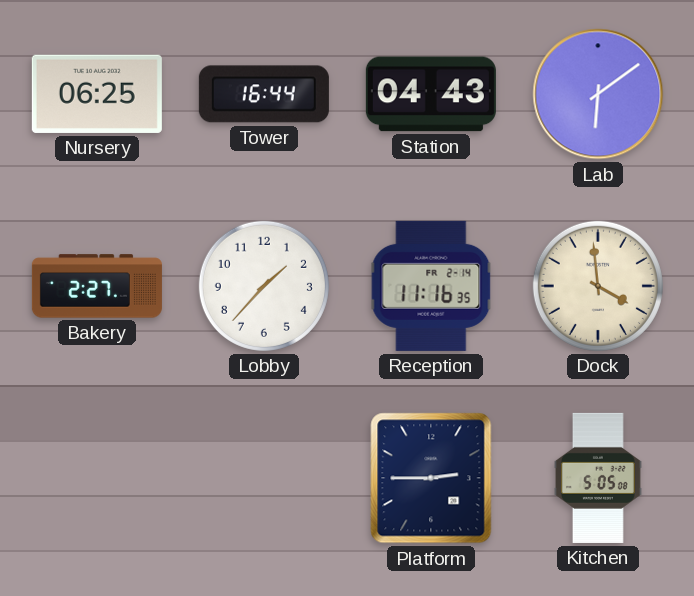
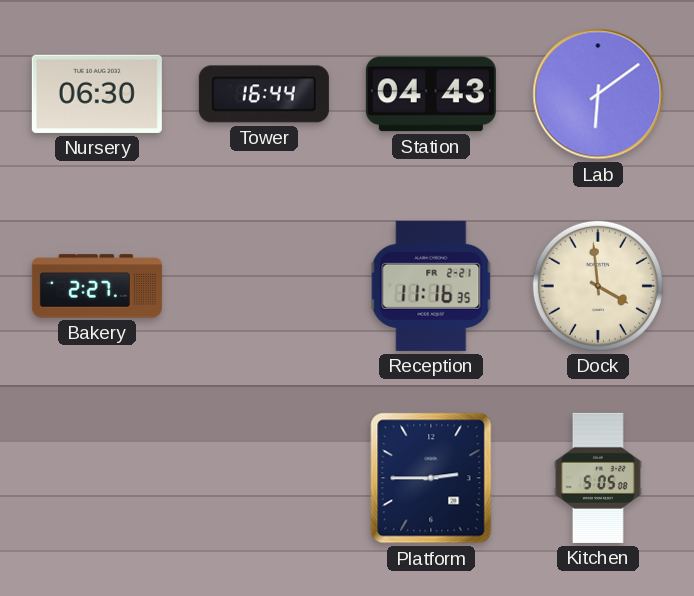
Nursery: 06:25 -> 06:30 (97, 94)
Lobby: 1:37 -> none (264, 286)
Reception date: FR 2-14 -> FR 2-21 (431, 286)
